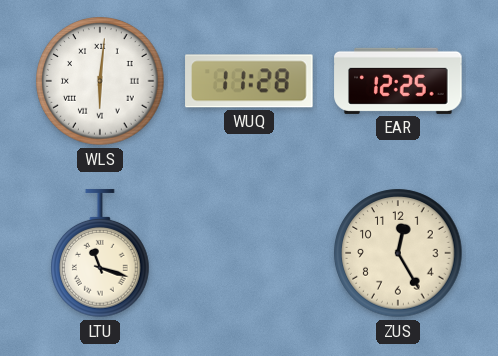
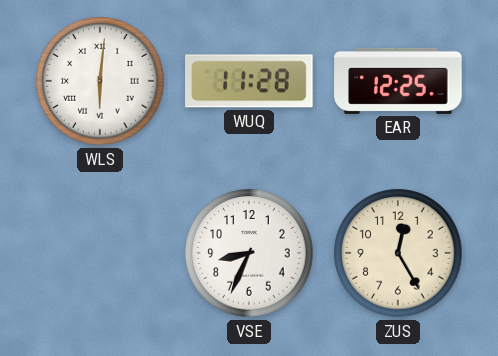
LTU: 11:18 -> none (100, 254)
VSE: none -> 8:34 (249, 253)
